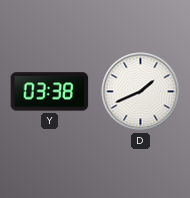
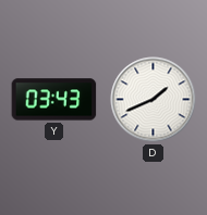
Y: 03:38 -> 03:43 (54, 100)
